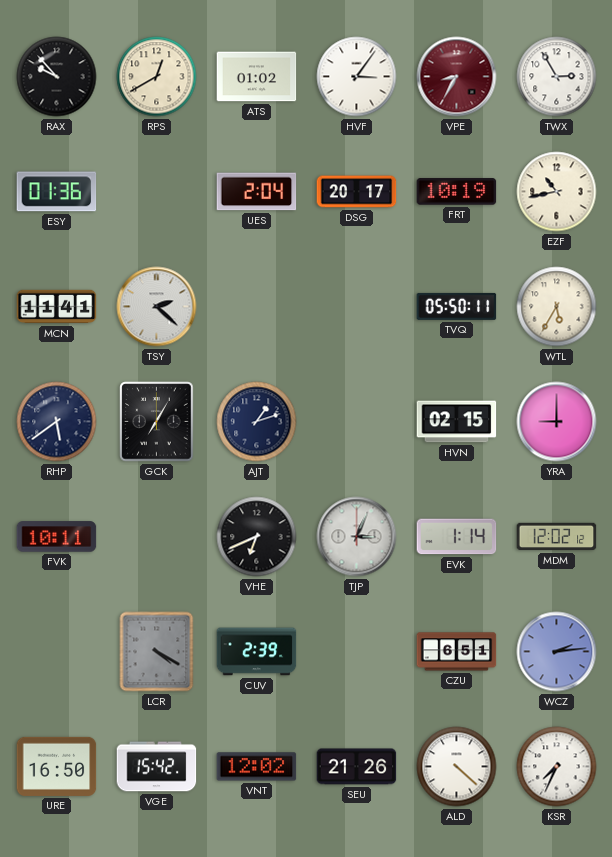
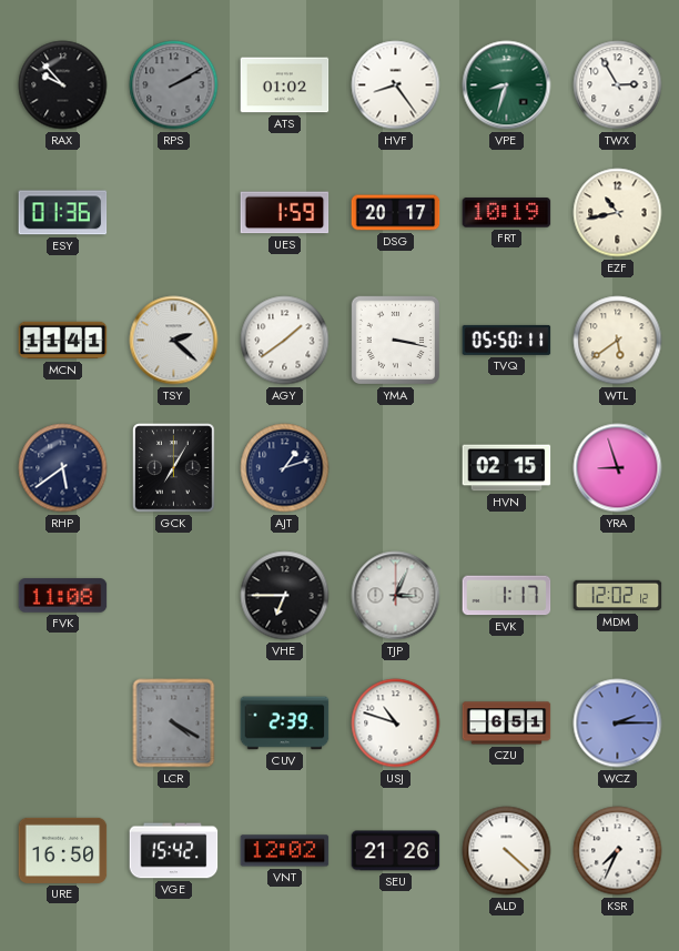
RPS: 12:40 -> 2:10 (174, 85)
RPS dial: cream -> grey (174, 85)
HVF: 3:06 -> 8:24 (396, 85)
VPE: 8:35 -> 8:33 (507, 85)
VPE dial: burgundy -> green (507, 85)
UES: 2:04 -> 1:59 (285, 213)
AGY: none -> 1:39 (285, 341)
YMA: none -> 3:17 (396, 341)
WTL: 5:35 -> 5:39 (618, 341)
YRA: 9:00 -> 8:57 (618, 468)
FVK: 10:11 -> 11:08 (63, 596)
VHE: 6:41 -> 6:45 (285, 596)
EVK: 1:14 -> 1:17 (507, 596)
USJ: none -> 10:48 (396, 724)
WCZ: 2:14 -> 2:15 (618, 724)
